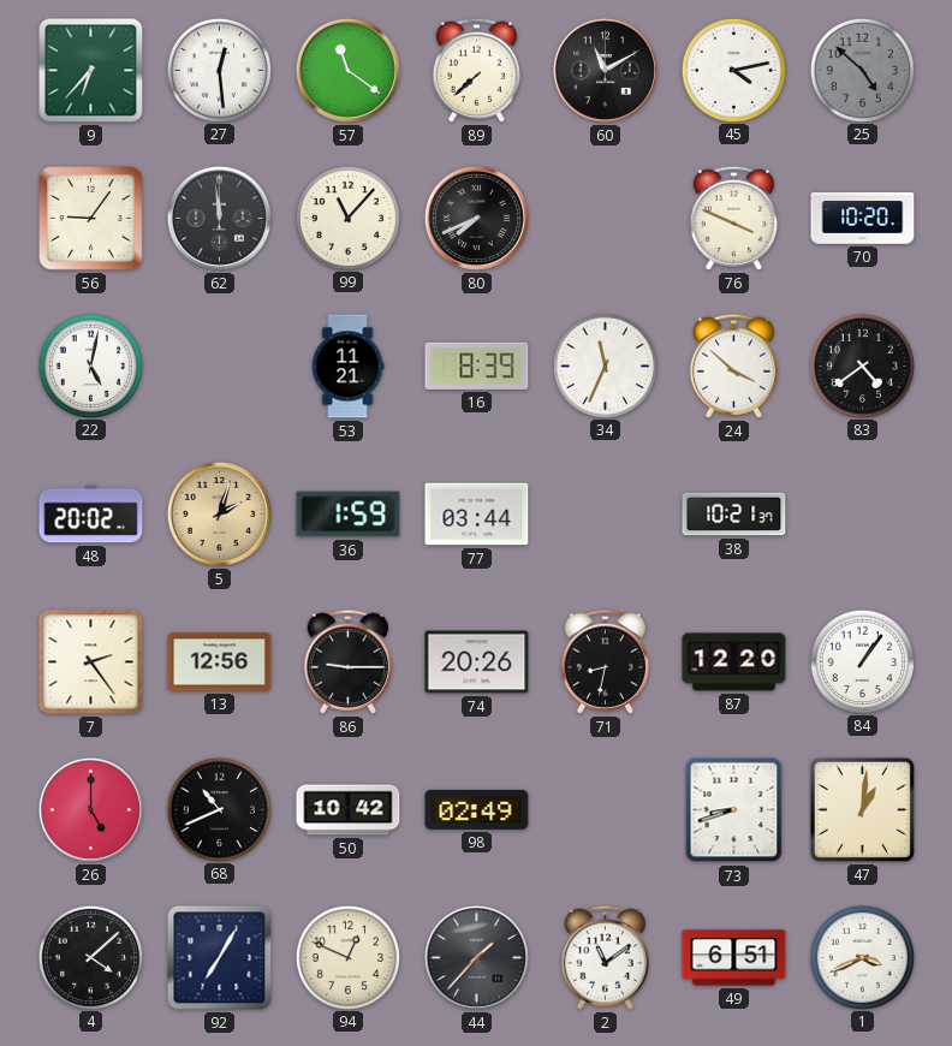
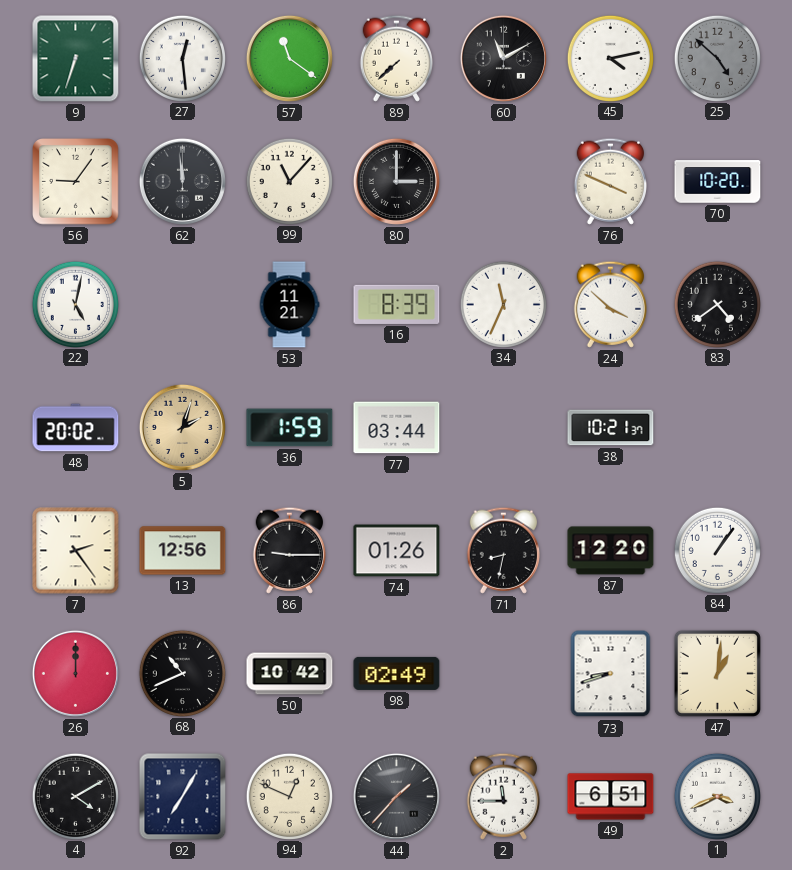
9: 6:37 -> 6:33 (76, 59)
80: 7:41 -> 3:00 (396, 181)
74: 20:26 -> 01:26 (397, 551)
26: 5:00 -> 12:00 (75, 673)
4: 4:08 -> 4:10 (75, 796)
2: 11:09 -> 11:45 (503, 796)
